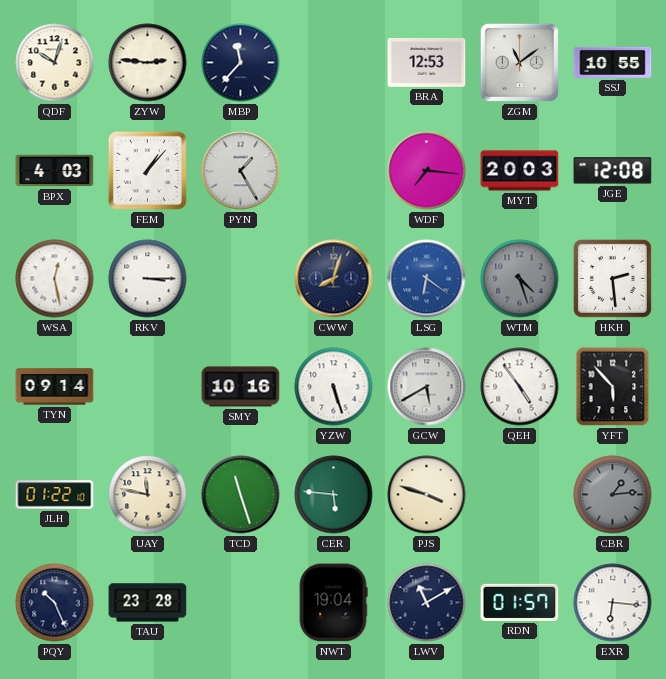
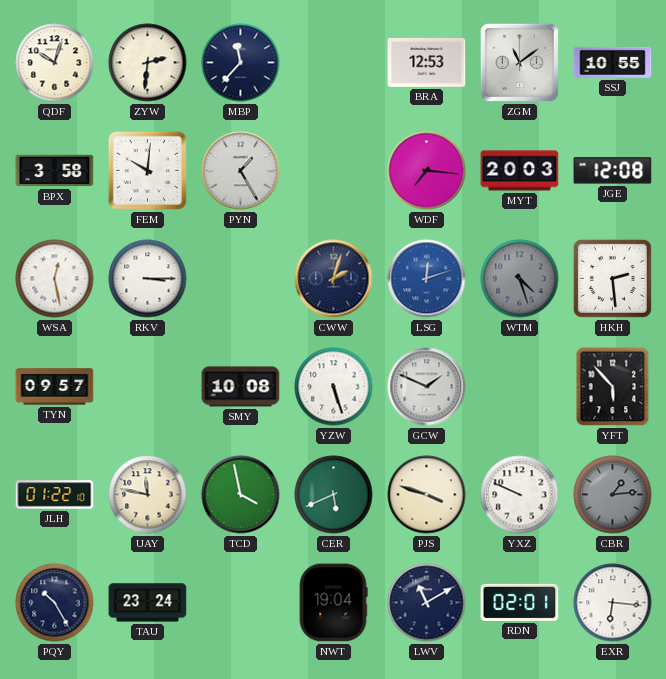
ZYW: 2:46 -> 2:31 (148, 63)
BPX: 4:03 -> 3:58 (55, 171)
FEM: 1:07 -> 10:01 (147, 170)
CWW: 8:03 -> 2:03 (334, 279)
LSG: 6:21 -> 12:12 (427, 279)
TYN: 09:14 -> 09:57 (55, 387)
SMY: 10:16 -> 10:08 (241, 387)
GCW: 5:40 -> 1:49 (427, 387)
QEH: 4:54 -> none (520, 387)
TCD: 11:27 -> 3:58 (241, 495)
CER: 5:46 -> 5:41 (334, 495)
YXZ: none -> 9:49 (520, 495)
PQY: 10:26 -> 10:25 (55, 603)
TAU: 23:28 -> 23:24 (148, 603)
RDN: 01:57 -> 02:01 (520, 602)
